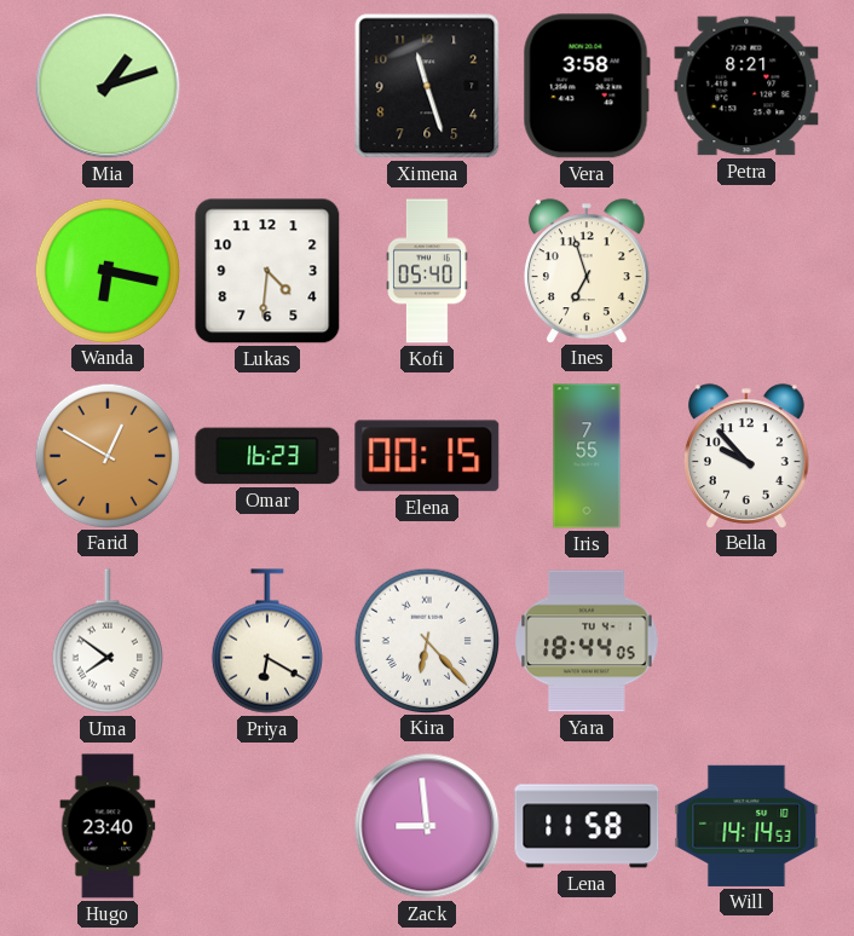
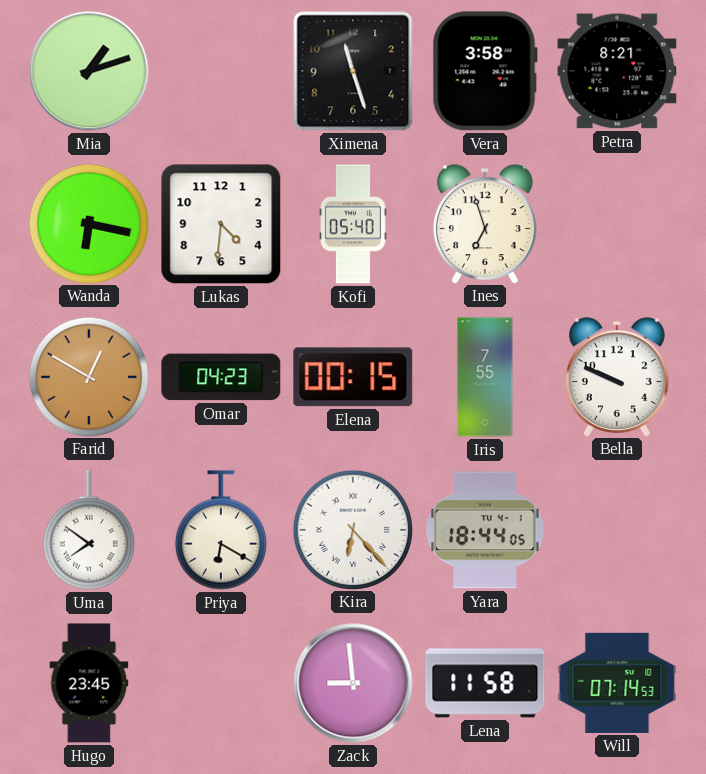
Omar: 16:23 -> 04:23 (221, 377)
Bella: 9:53 -> 9:49 (617, 377)
Hugo: 23:40 -> 23:45 (89, 683)
Will: 14:14 -> 07:14 (617, 683)
